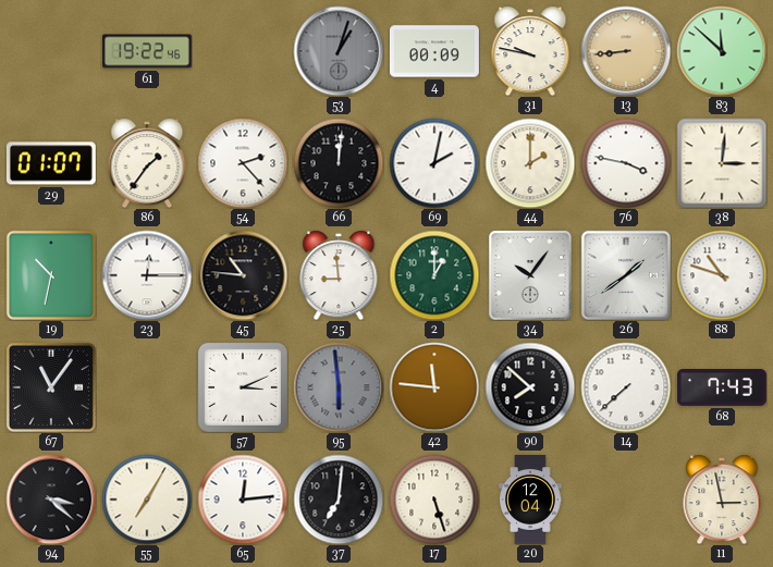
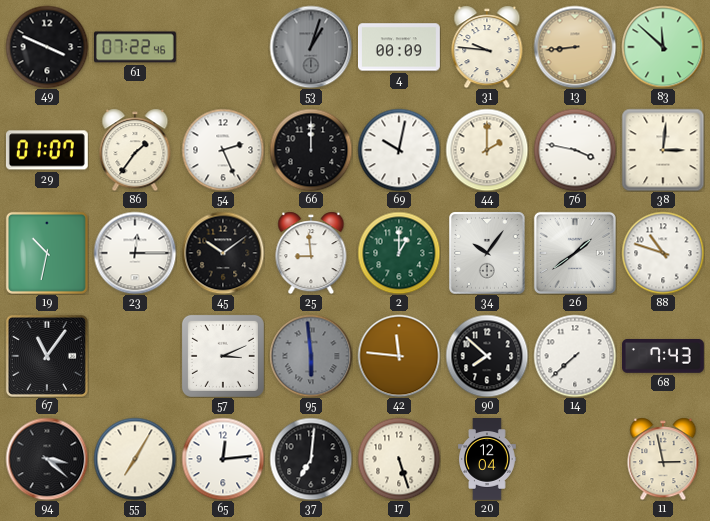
49: none -> 3:49 (47, 47)
61: 19:22 -> 07:22 (135, 47)
31: 9:47 -> 9:46 (487, 47)
54: 2:23 -> 2:26 (223, 150)
66: 12:01 -> 12:00 (311, 150)
69: 2:02 -> 10:02 (399, 150)
45: 10:46 -> 10:09 (223, 253)
